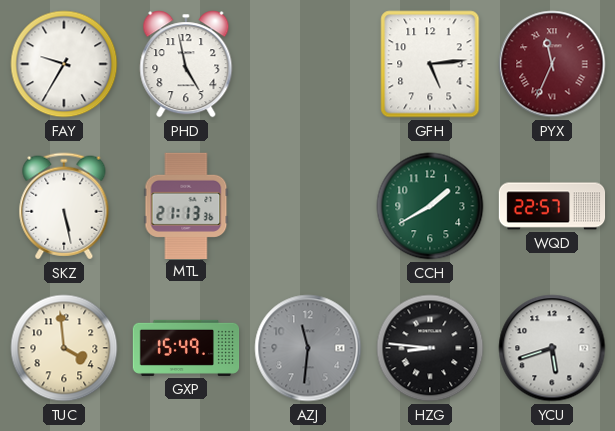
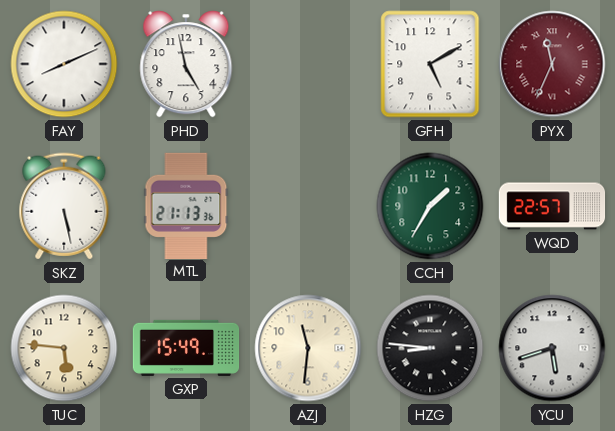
FAY: 9:35 -> 8:11 (64, 64)
GFH: 5:14 -> 5:10 (430, 64)
CCH: 1:40 -> 1:35 (430, 206)
TUC: 3:59 -> 5:46 (64, 348)
AZJ dial: grey -> cream (308, 348)
